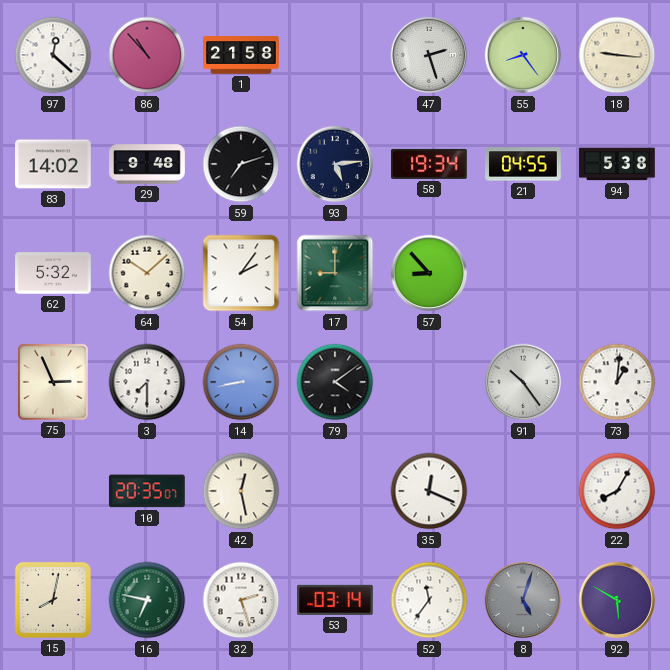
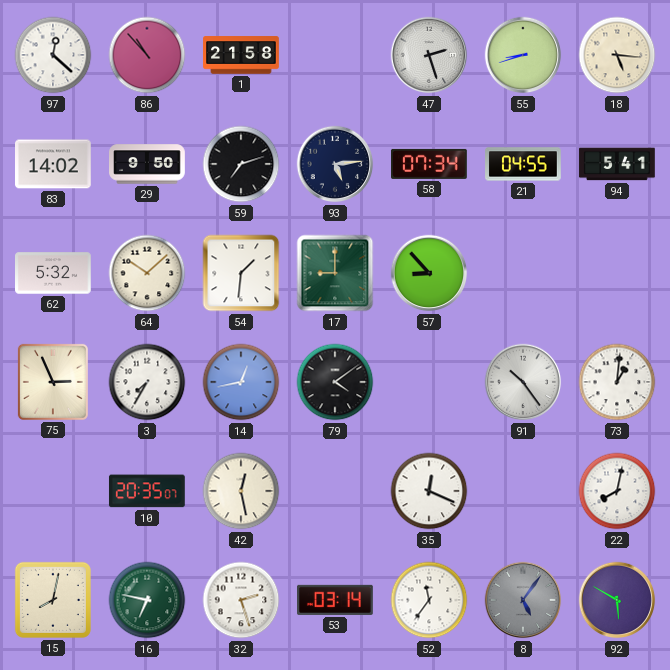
55: 8:24 -> 8:42 (523, 55)
18: 9:16 -> 5:16 (617, 55)
29: 9:48 -> 9:50 (147, 164)
58: 19:34 -> 07:34 (430, 164)
94: 5:38 -> 5:41 (617, 164)
54: 2:06 -> 1:31 (241, 273)
3: 7:30 -> 7:35 (147, 382)
14: 8:43 -> 12:43 (241, 382)
22: 8:05 -> 8:02 (617, 491)
8: 5:03 -> 5:06 (523, 600)
